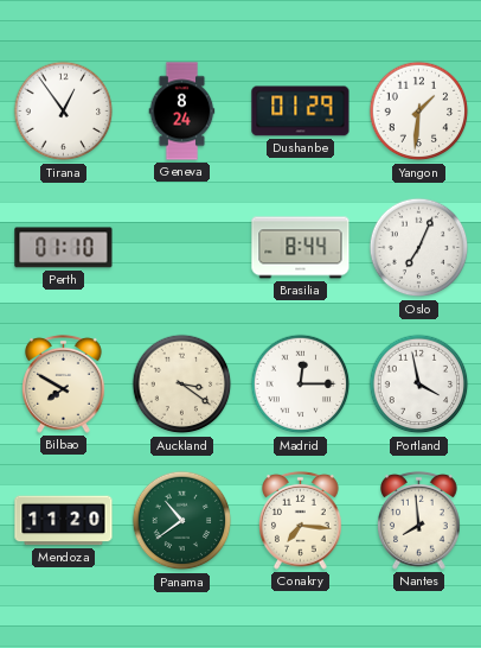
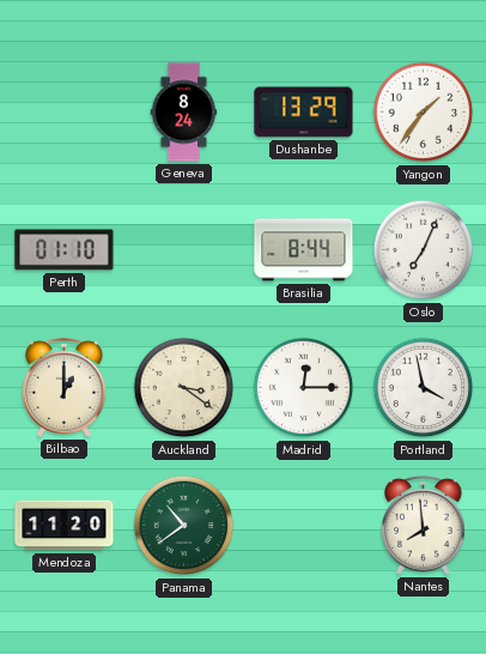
Tirana: 12:54 -> none (64, 112)
Dushanbe: 01:29 -> 13:29 (304, 113)
Yangon: 1:31 -> 1:36 (424, 113)
Bilbao: 7:50 -> 1:00 (65, 387)
Conakry: 7:16 -> none (301, 520)
